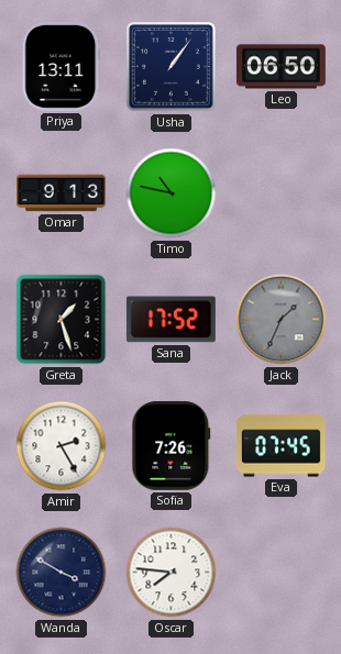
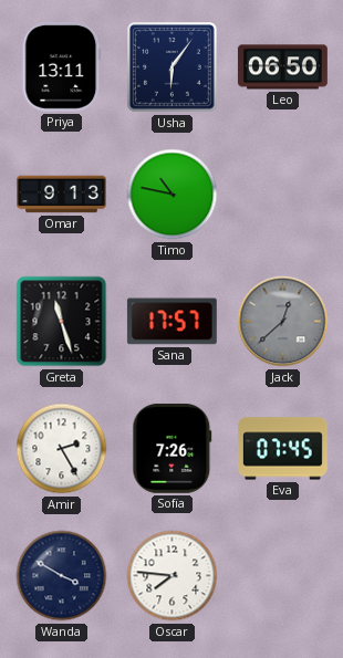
Usha: 1:06 -> 6:06 (173, 67)
Greta: 1:27 -> 11:27 (62, 322)
Sana: 17:52 -> 17:57 (171, 322)
Jack: 1:34 -> 12:38 (283, 322)
